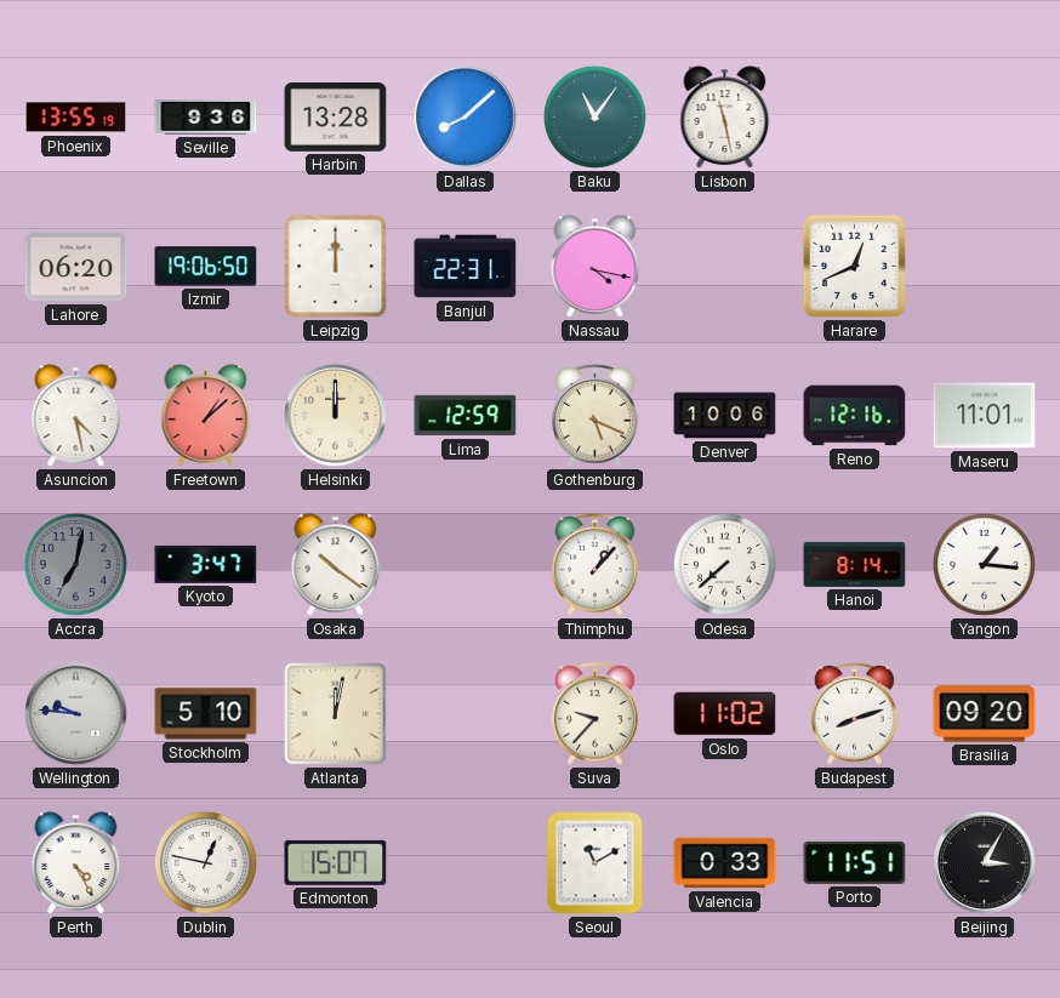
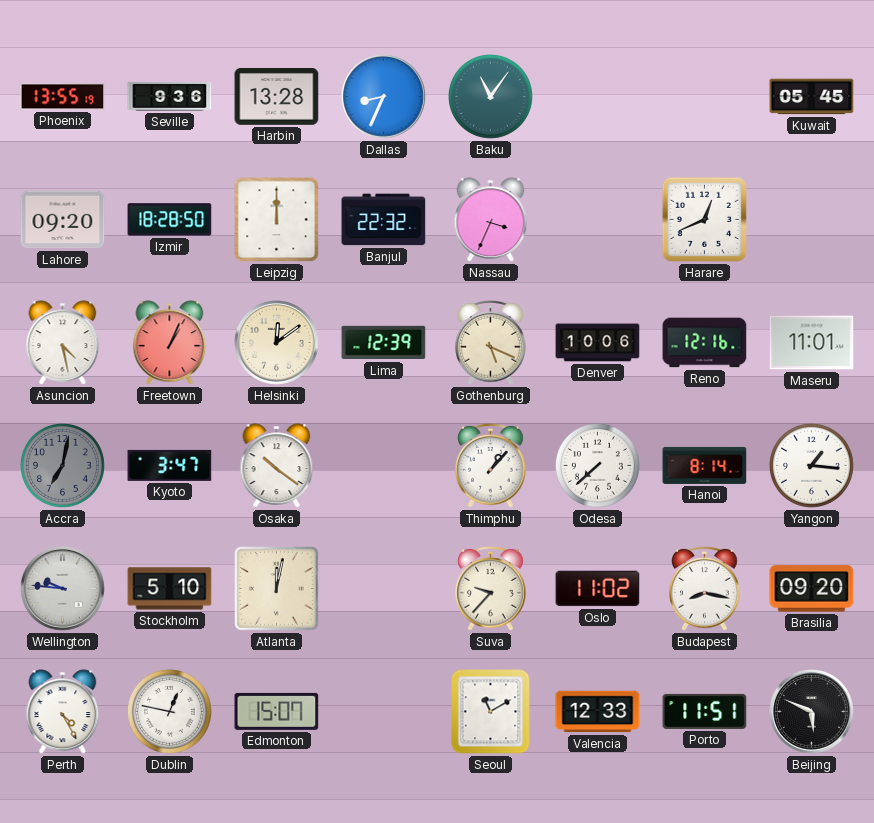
Dallas: 8:08 -> 8:34 (384, 97)
Lisbon: 11:28 -> none (725, 118)
Kuwait: none -> 05:45 (812, 97)
Lahore: 06:20 -> 09:20 (63, 220)
Izmir: 19:06 -> 18:28 (170, 220)
Banjul: 22:31 -> 22:32 (384, 220)
Nassau: 4:17 -> 3:34 (491, 220)
Freetown: 1:08 -> 1:04 (170, 343)
Helsinki: 12:00 -> 12:09 (277, 343)
Lima: 12:59 -> 12:39 (384, 343)
Budapest: 8:12 -> 8:17 (705, 588)
Valencia: 0:33 -> 12:33 (598, 712)
Beijing: 3:05 -> 5:49 (812, 712)
